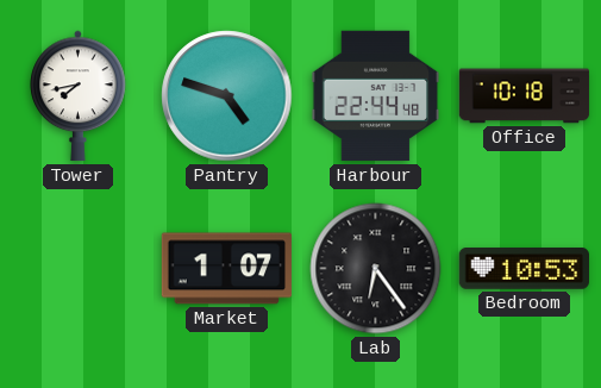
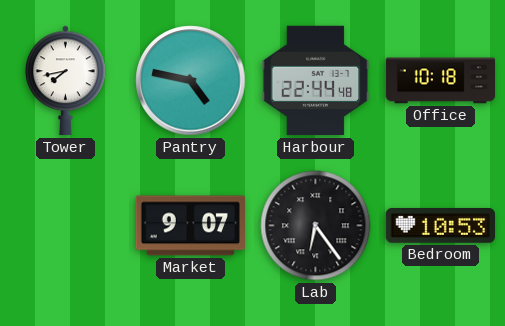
Pantry: 4:48 -> 4:47 (191, 81)
Market: 1:07 -> 9:07 (191, 226)
